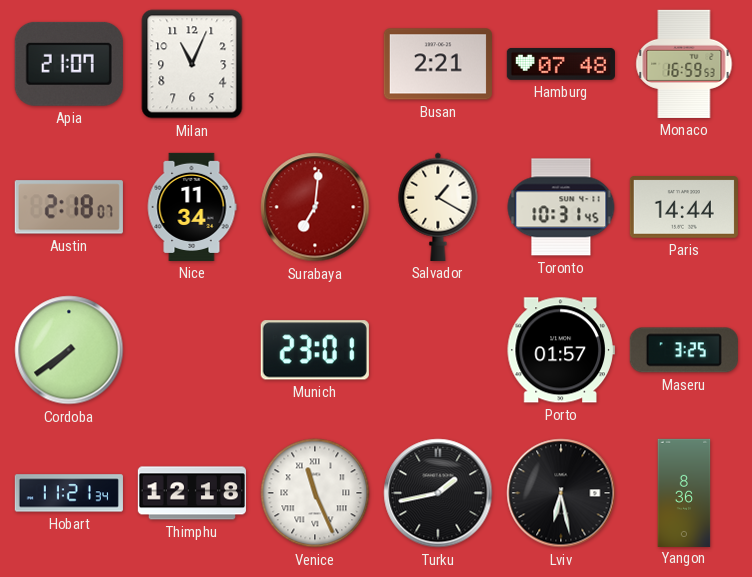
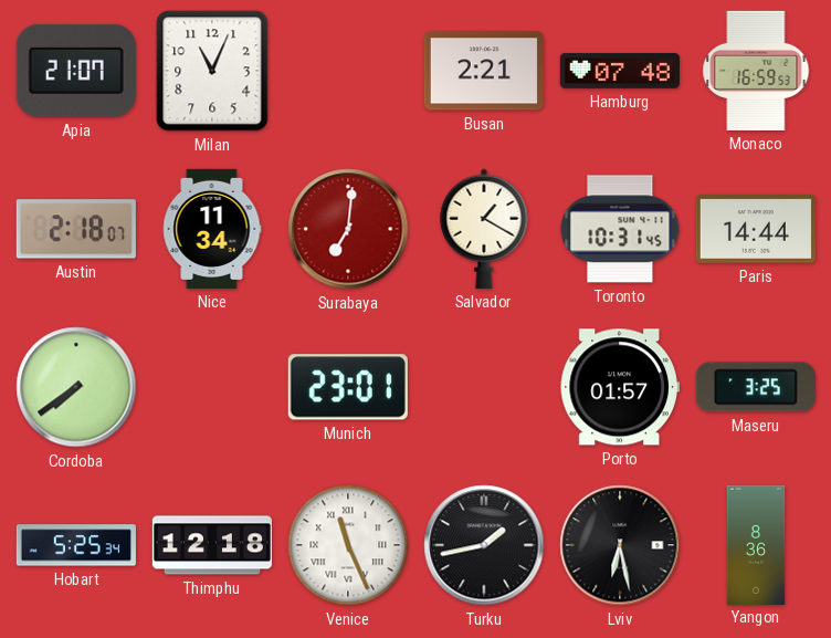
Hobart: 11:21 -> 5:25 (76, 545)
